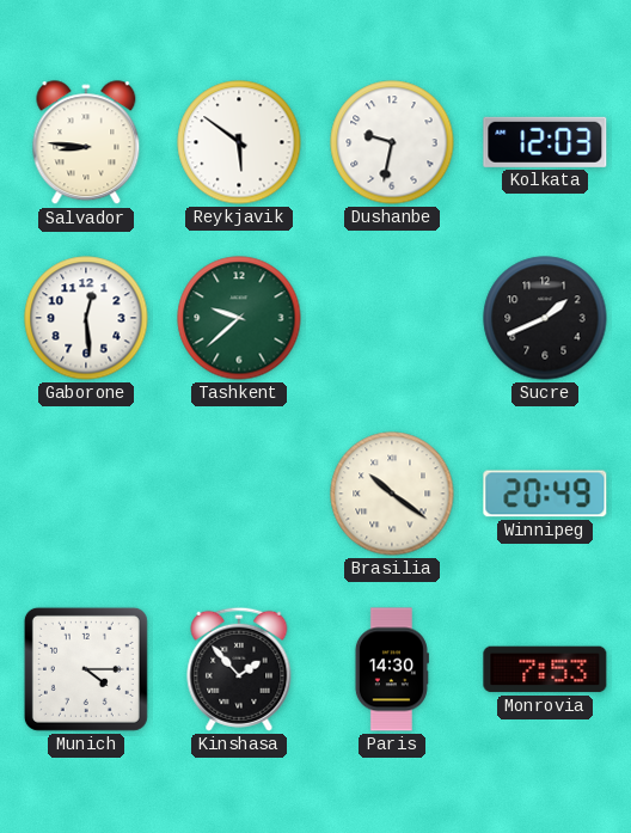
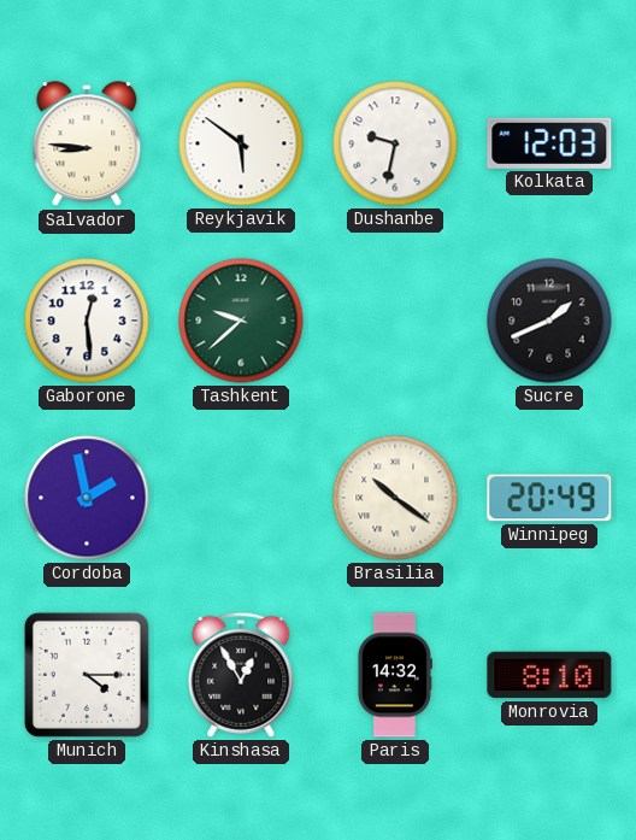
Cordoba: none -> 1:58 (87, 498)
Kinshasa: 1:53 -> 12:55 (241, 675)
Paris: 14:30 -> 14:32 (394, 675)
Monrovia: 7:53 -> 8:10 (549, 675)
